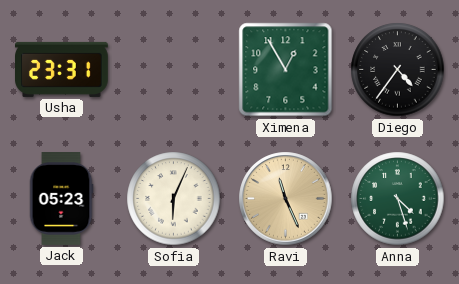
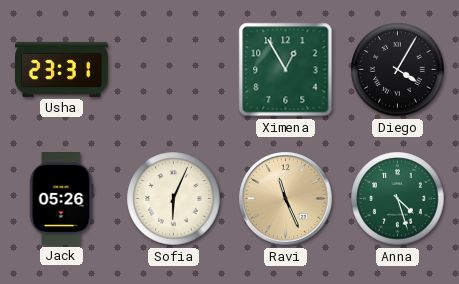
Diego: 4:36 -> 4:05 (398, 70)
Jack: 05:23 -> 05:26 (61, 199)
